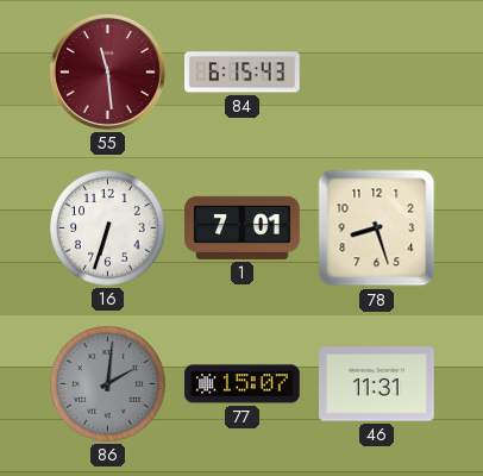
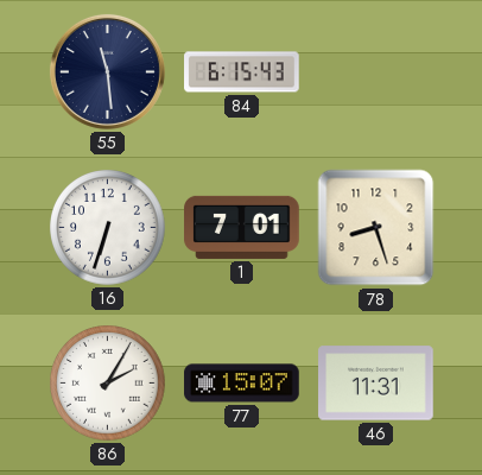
55 dial: burgundy -> navy (107, 71)
86: 2:01 -> 2:05 (108, 384)
86 dial: grey -> white (108, 384)
